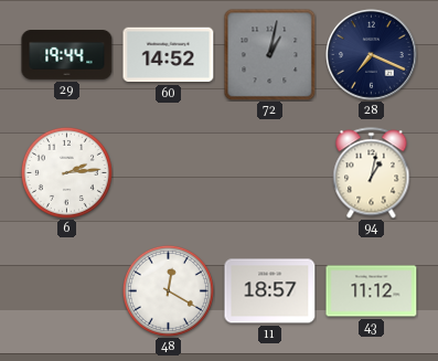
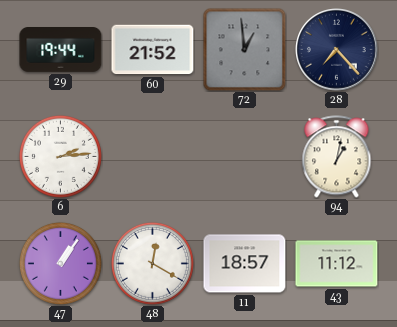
60: 14:52 -> 21:52 (153, 50)
72: 1:02 -> 12:59 (244, 49)
28: 7:19 -> 7:23 (337, 50)
47: none -> 1:06 (60, 263)
